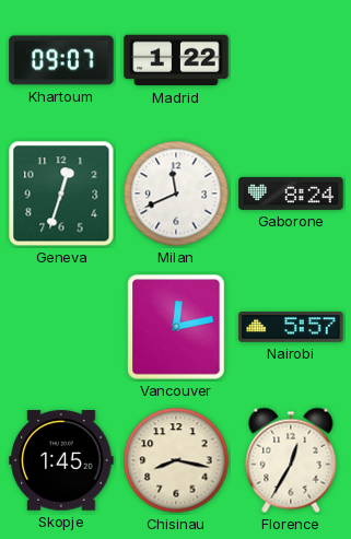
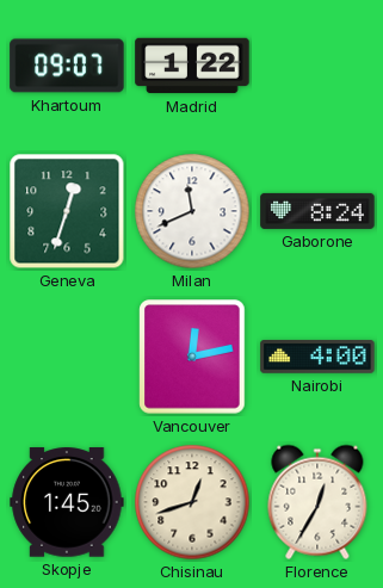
Nairobi: 5:57 -> 4:00 (317, 358)
Chisinau: 8:17 -> 12:42 (192, 502)
